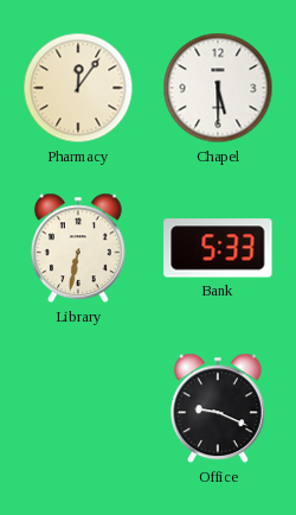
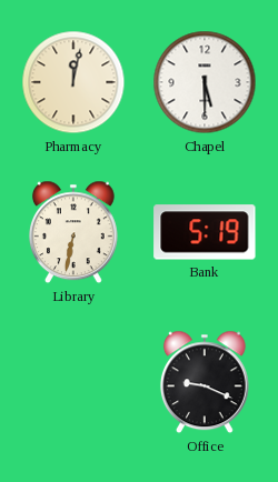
Pharmacy: 12:06 -> 12:02 (73, 82)
Bank: 5:33 -> 5:19 (205, 232)
